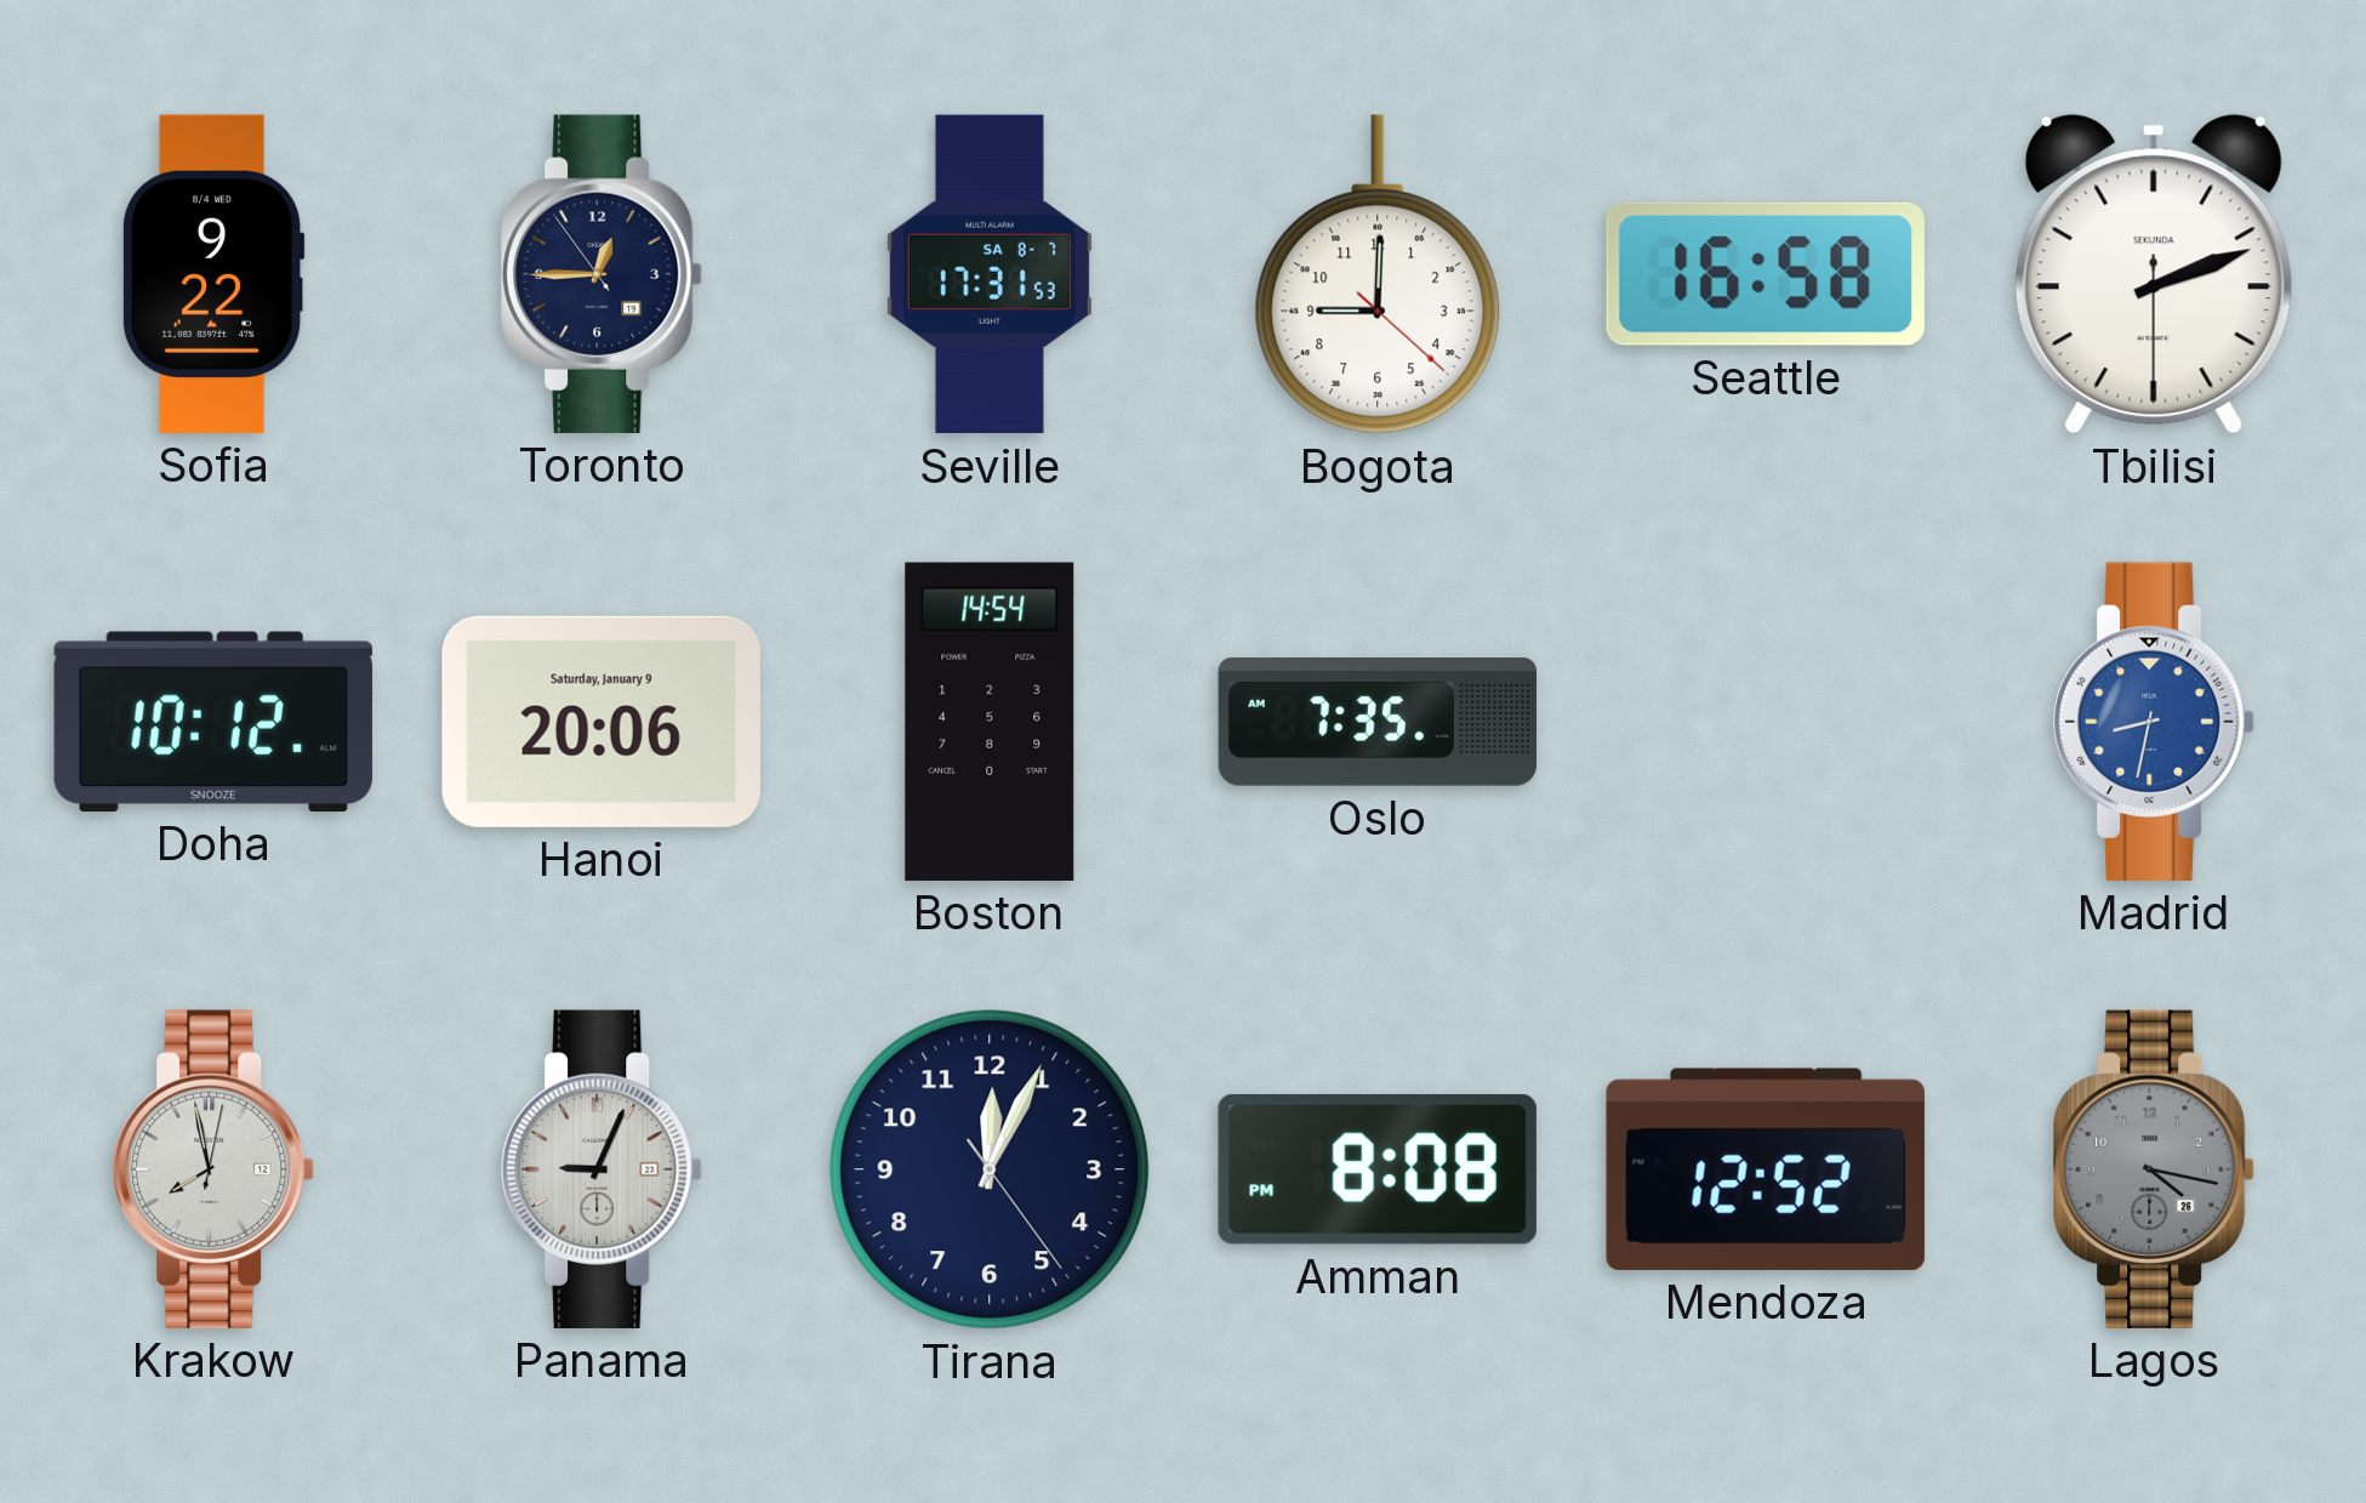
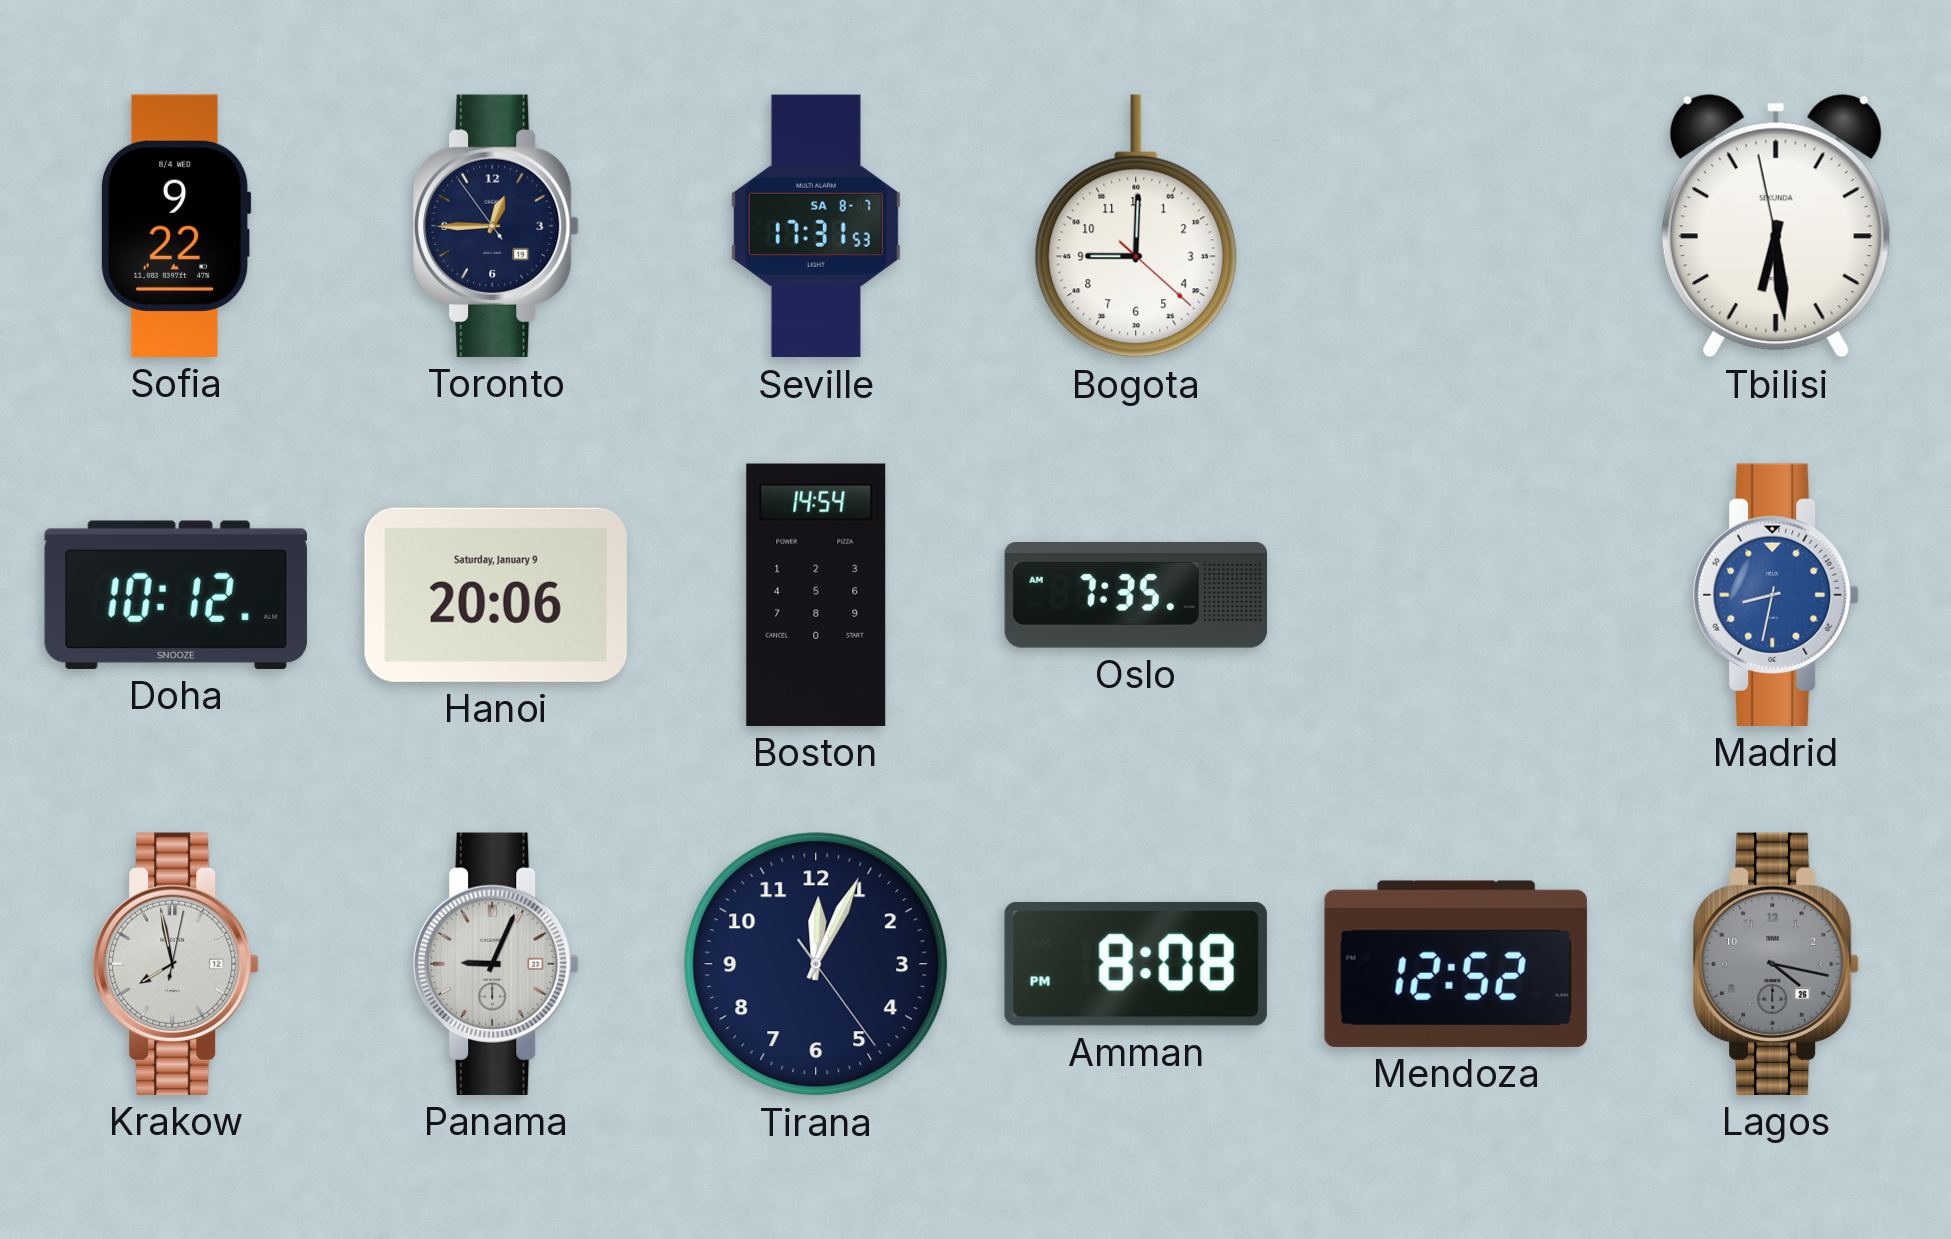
Seattle: 16:58 -> none (1766, 274)
Tbilisi: 2:11 -> 6:28 (1776, 226)
